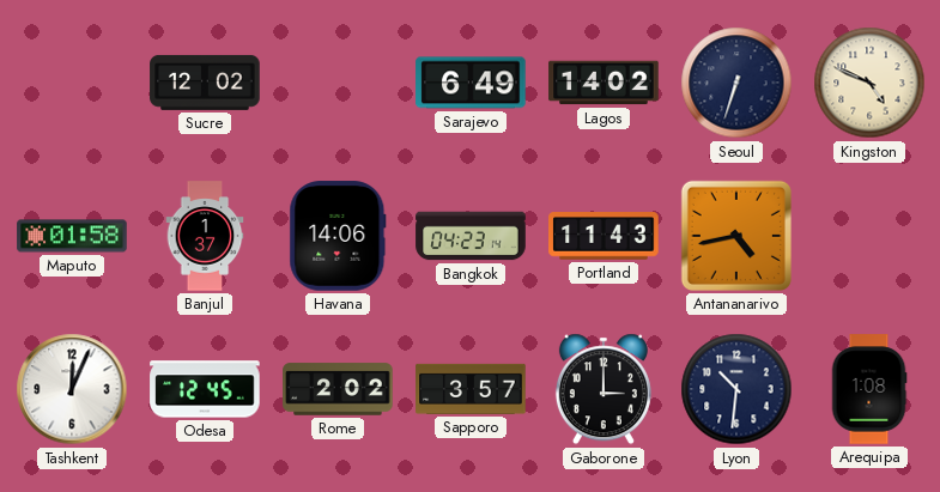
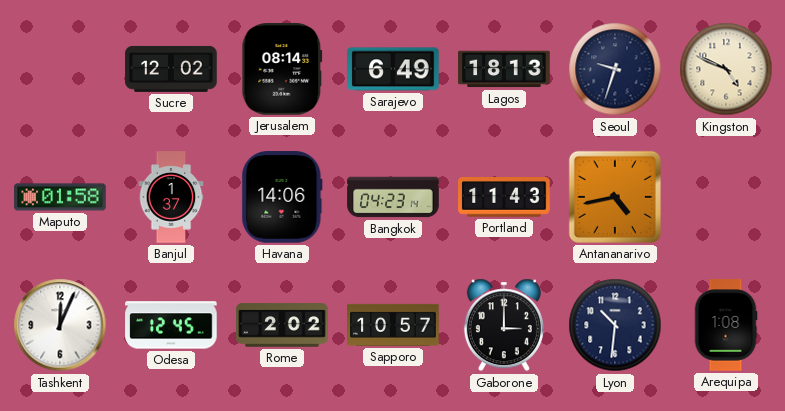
Jerusalem: none -> 08:14 (282, 69)
Lagos: 14:02 -> 18:13 (504, 69)
Seoul: 6:33 -> 9:33 (615, 69)
Sapporo: 3:57 -> 10:57 (393, 325)
